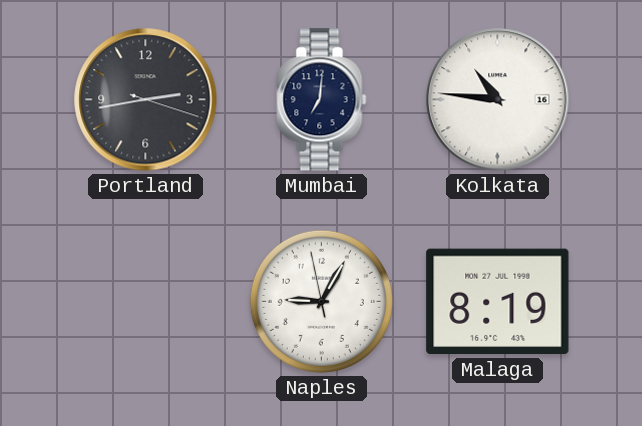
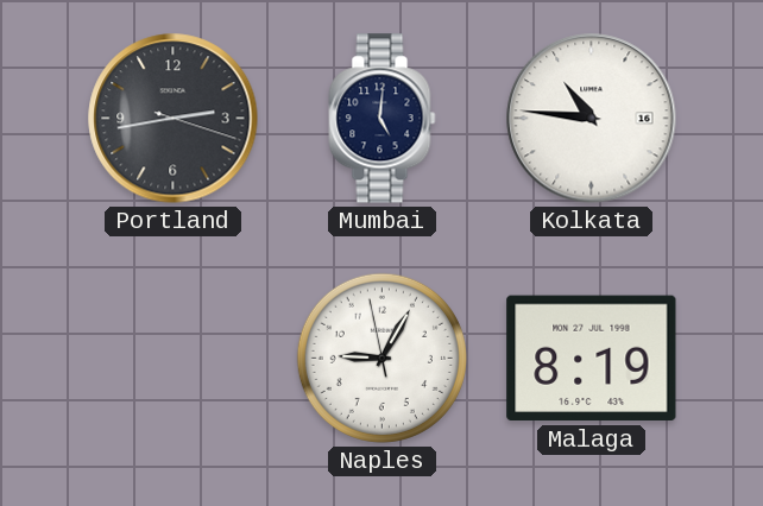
Mumbai: 7:01 -> 5:01 (383, 119)
